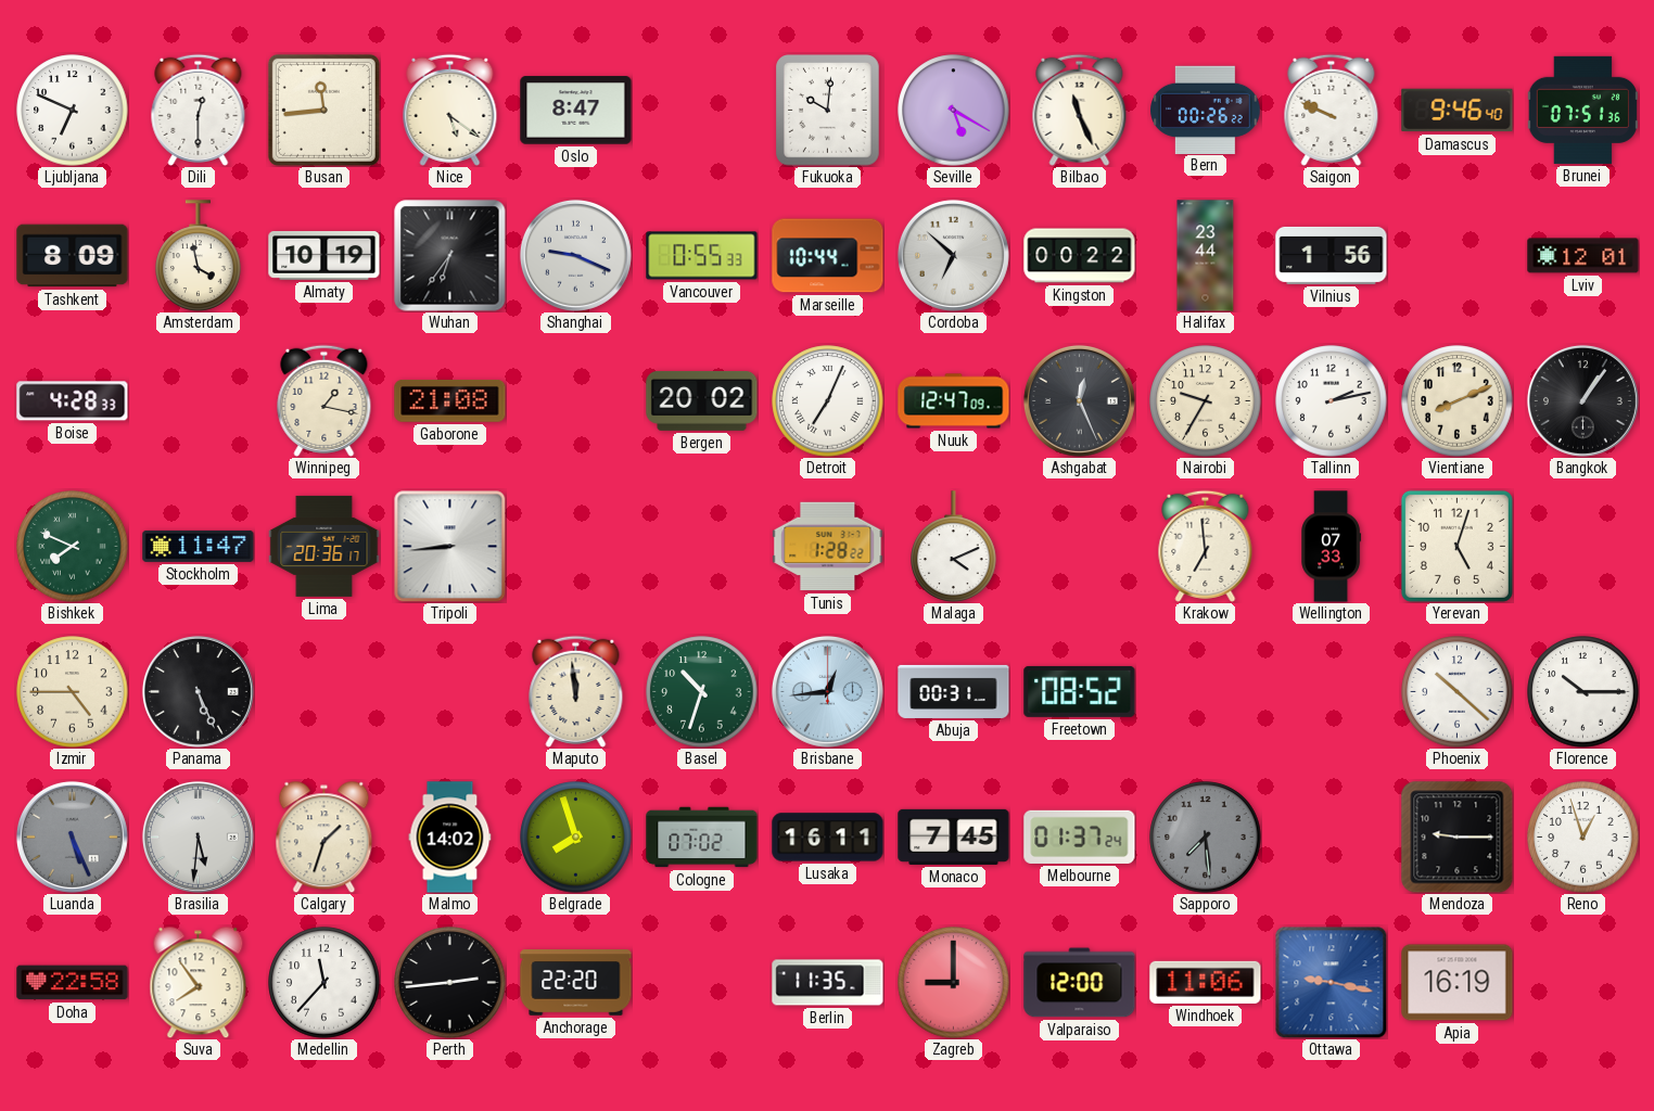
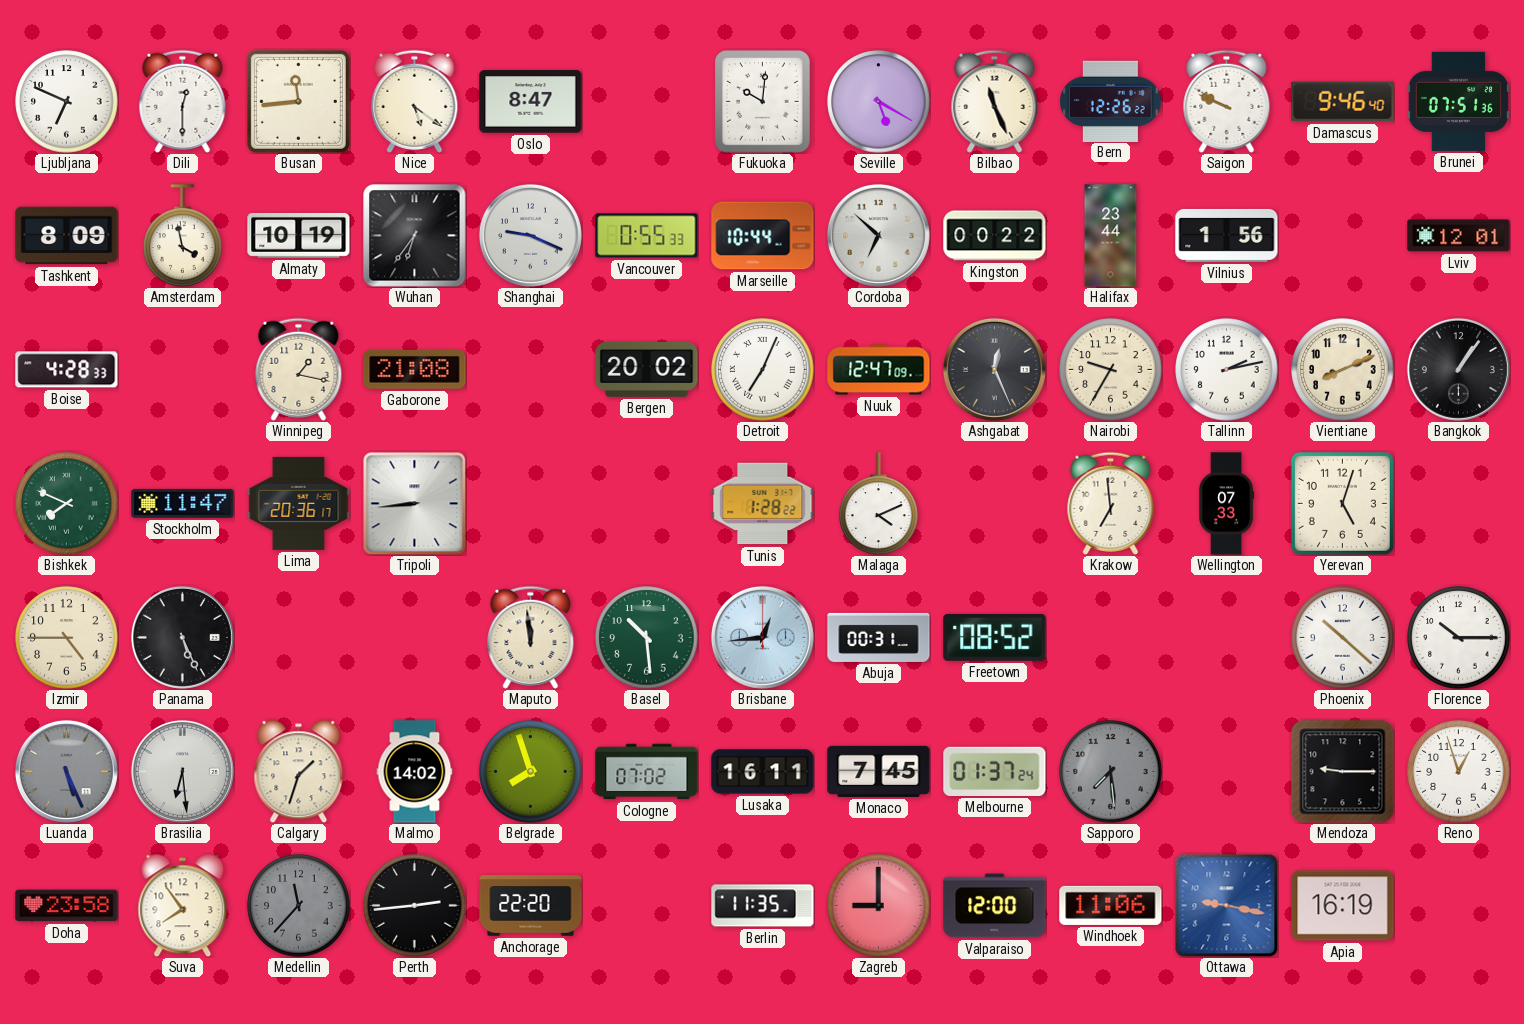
Bern: 00:26 -> 12:26 (1111, 101)
Basel: 10:33 -> 10:29 (647, 638)
Brasilia: 5:31 -> 6:29 (182, 771)
Doha: 22:58 -> 23:58 (67, 906)
Medellin dial: white -> grey (299, 906)
